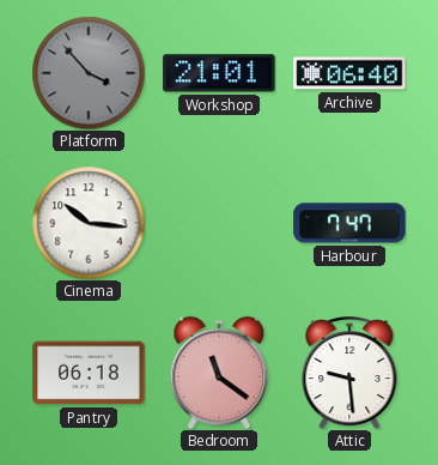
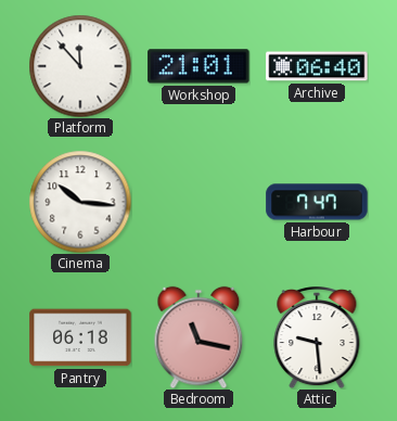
Platform: 3:53 -> 11:53 (80, 66)
Platform dial: grey -> white (80, 66)
Bedroom: 11:21 -> 11:17 (198, 337)
